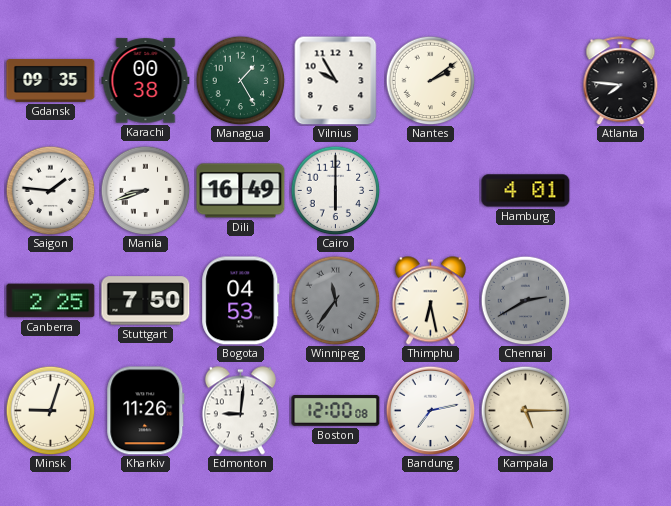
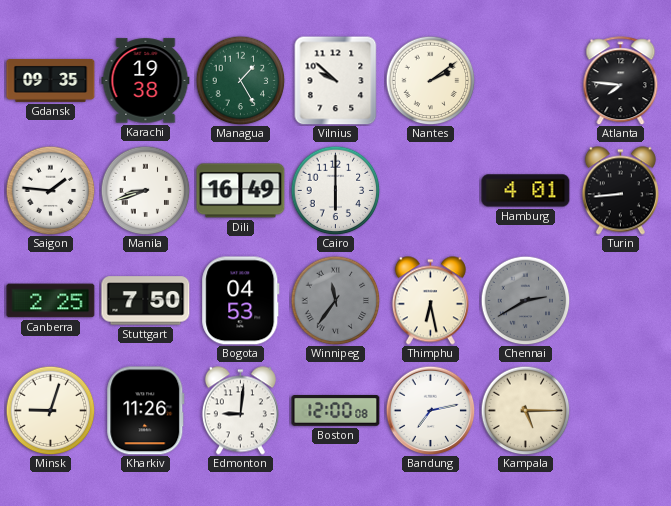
Karachi: 00:38 -> 19:38 (146, 81)
Vilnius: 9:55 -> 9:52 (336, 80)
Turin: none -> 8:44 (620, 191)
